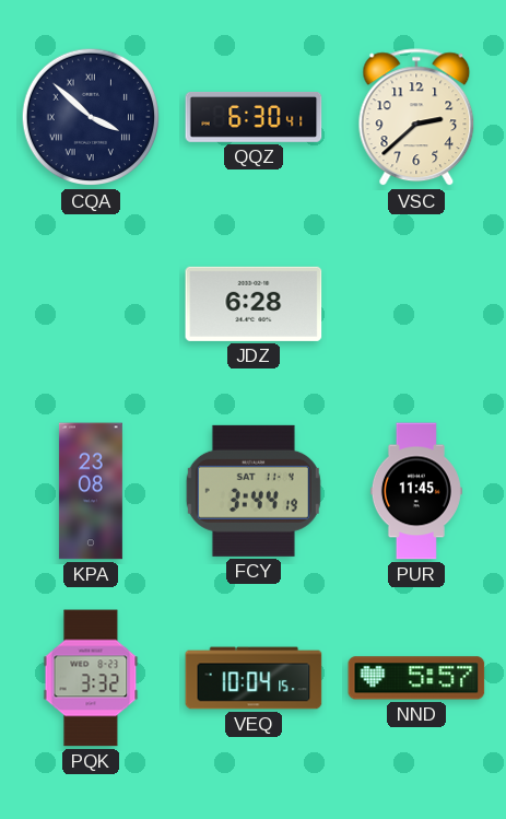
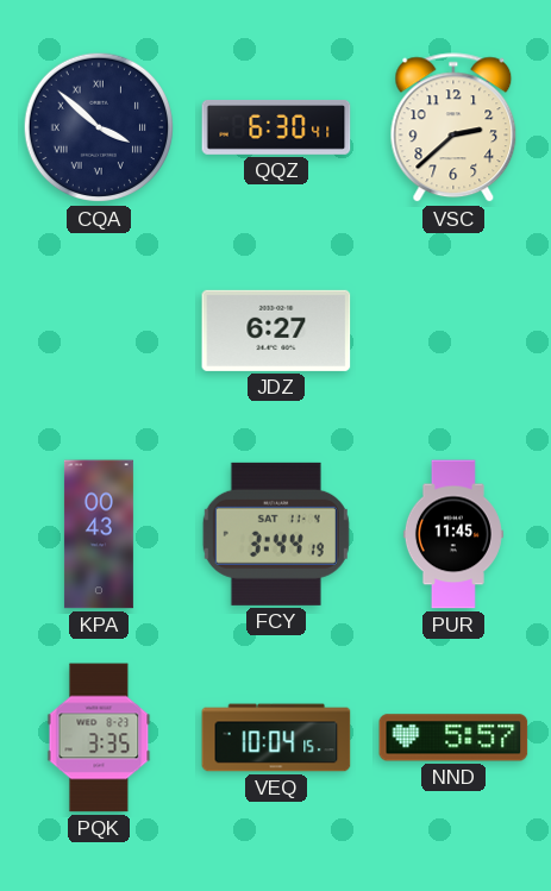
JDZ: 6:28 -> 6:27 (276, 331)
KPA: 23:08 -> 00:43 (99, 534)
PQK: 3:32 -> 3:35 (99, 738)
